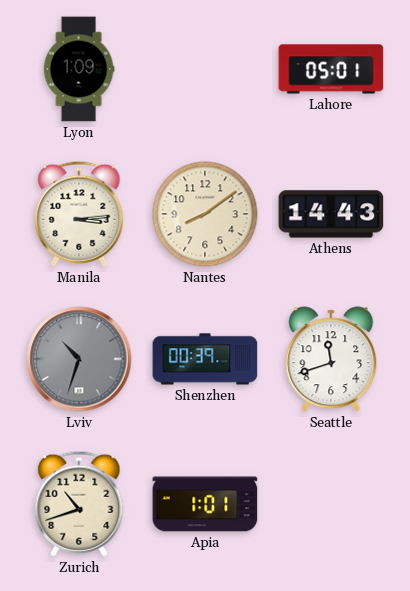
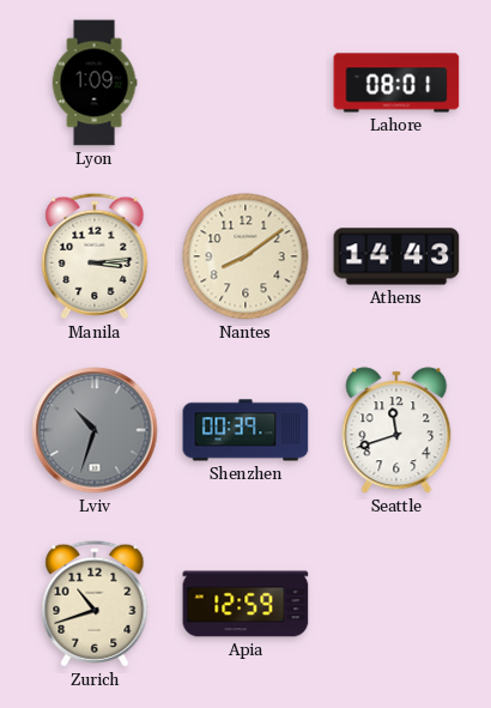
Lahore: 05:01 -> 08:01 (396, 83)
Apia: 1:01 -> 12:59 (245, 604)
